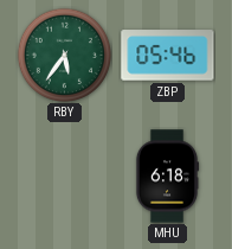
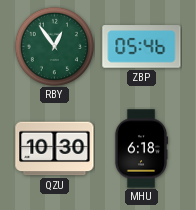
RBY: 5:36 -> 12:54 (54, 46)
QZU: none -> 10:30 (55, 149)
